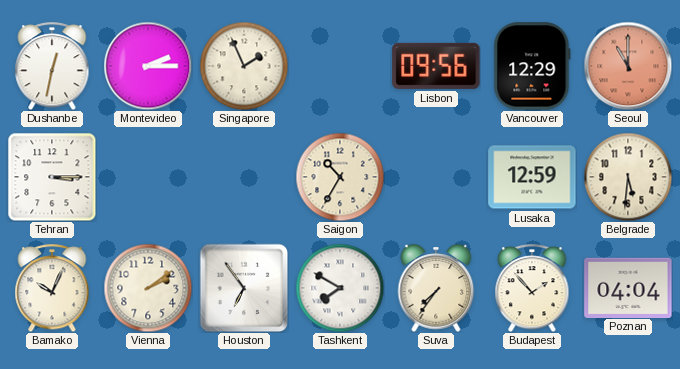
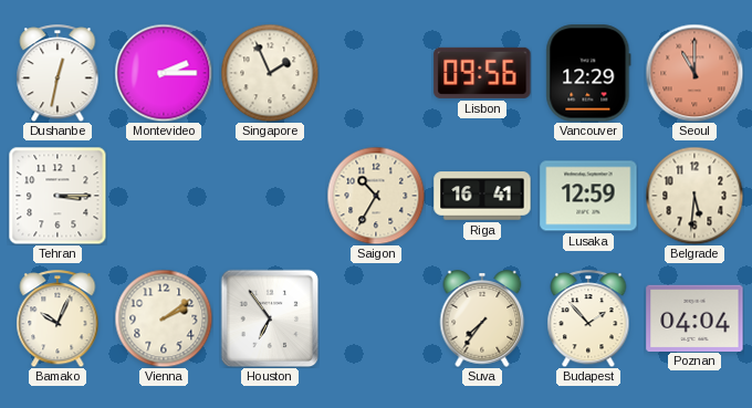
Riga: none -> 16:41 (482, 196)
Tashkent: 7:50 -> none (340, 288)
